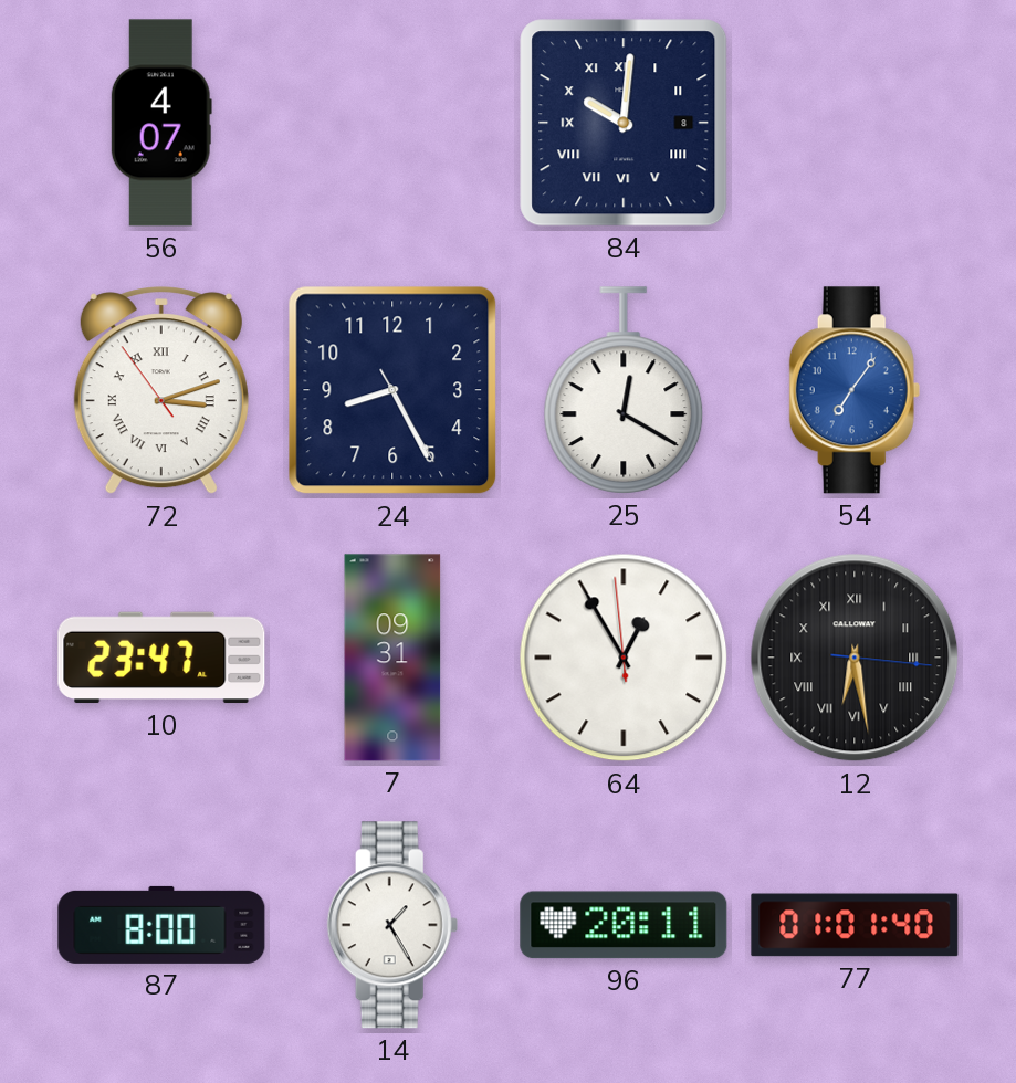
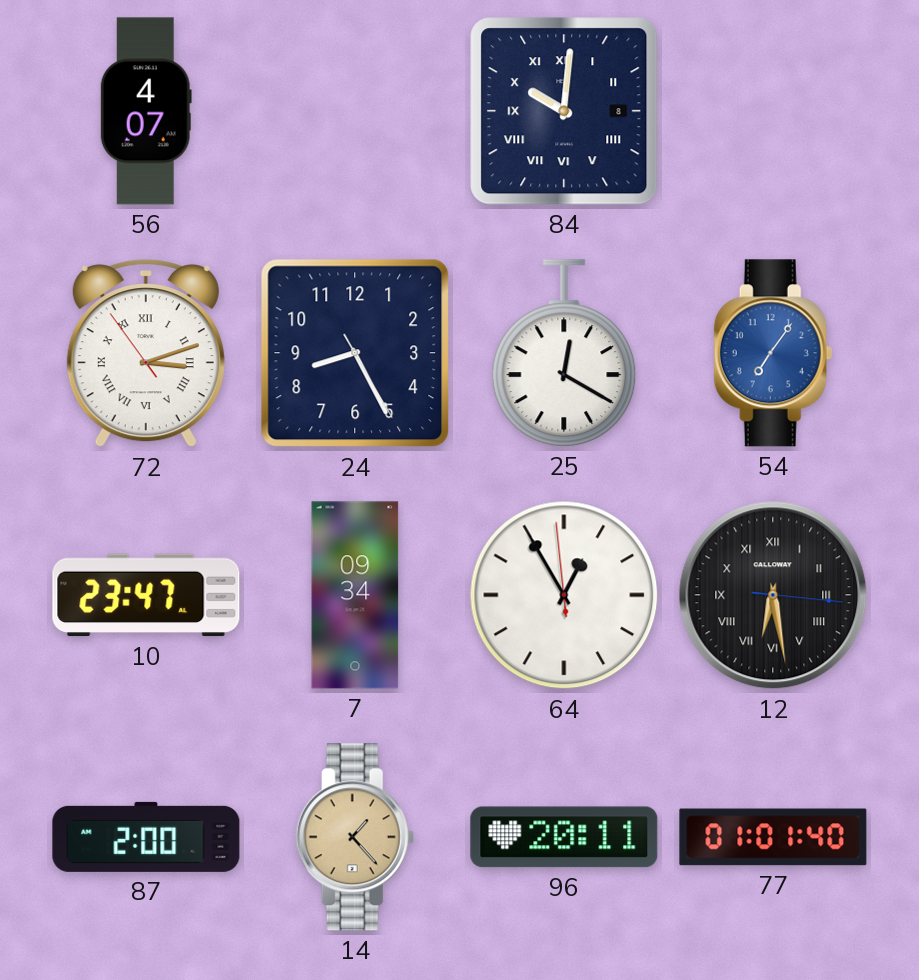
7: 09:31 -> 09:34 (355, 595)
87: 8:00 -> 2:00 (146, 837)
14: 1:25 -> 1:23 (355, 837)
14 dial: white -> champagne (355, 837)
